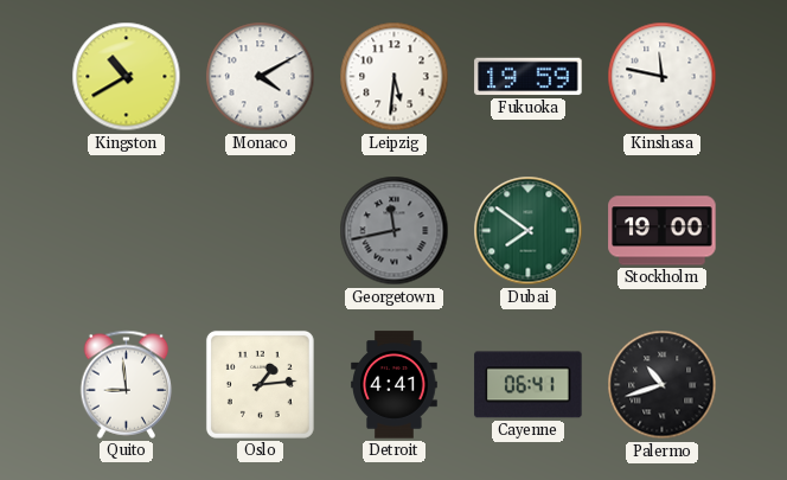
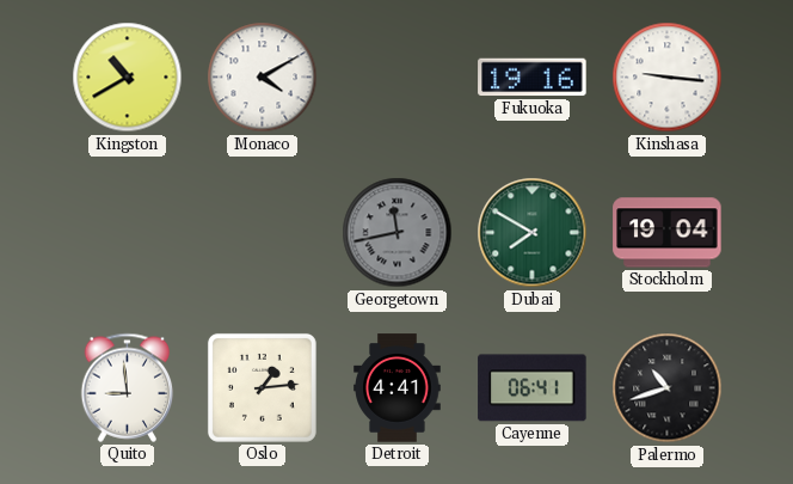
Leipzig: 5:31 -> none (395, 77)
Fukuoka: 19:59 -> 19:16 (533, 78)
Kinshasa: 11:47 -> 9:16 (668, 78)
Dubai: 7:51 -> 7:50 (533, 233)
Stockholm: 19:00 -> 19:04 (668, 233)
